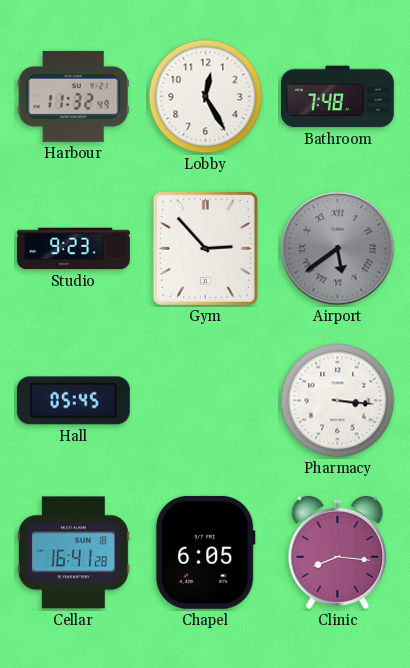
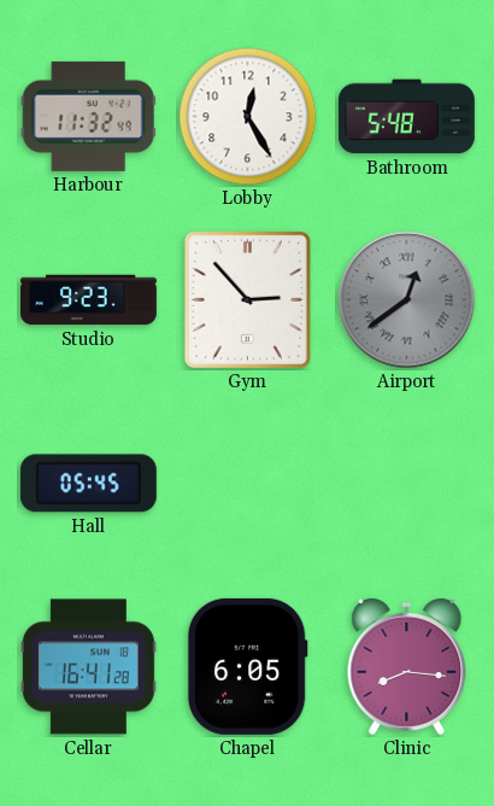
Bathroom: 7:48 -> 5:48 (406, 117)
Airport: 5:39 -> 12:39 (407, 300)
Pharmacy: 3:16 -> none (338, 401)
